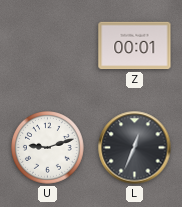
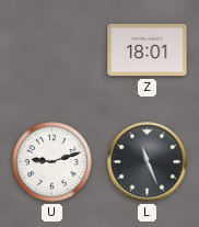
Z: 00:01 -> 18:01 (148, 50)
L: 12:34 -> 11:26 (148, 162)
